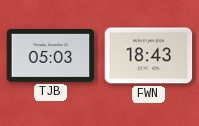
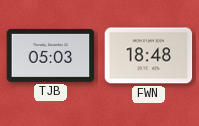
FWN: 18:43 -> 18:48 (149, 56)
